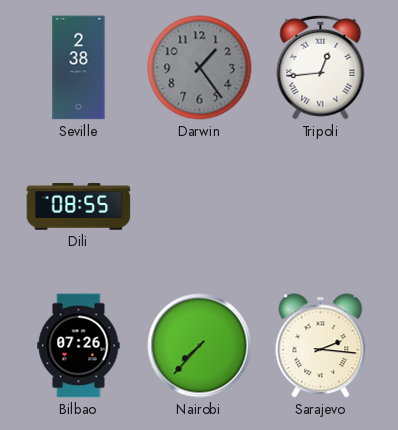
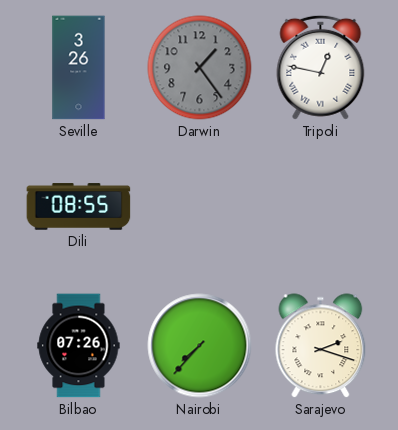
Seville: 2:38 -> 3:26 (79, 68)
Tripoli: 12:44 -> 12:47 (321, 67)
Sarajevo: 2:16 -> 2:18 (321, 346)
